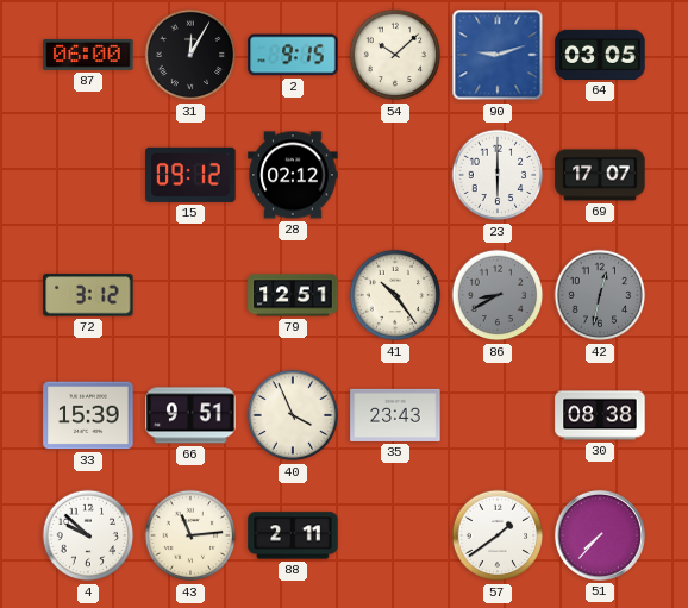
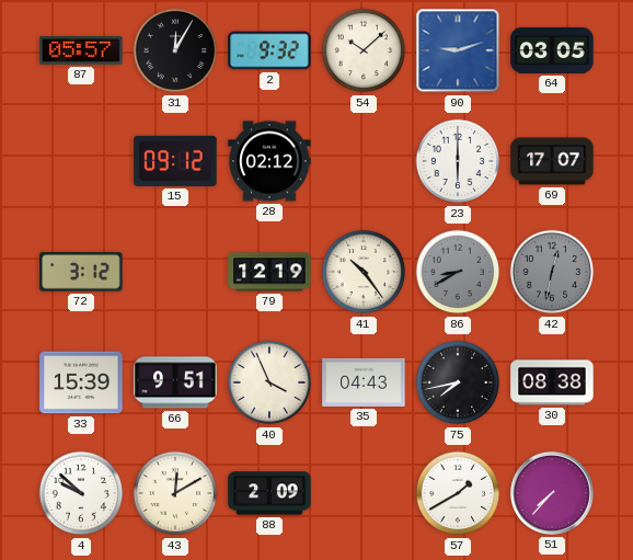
87: 06:00 -> 05:57 (81, 52)
2: 9:15 -> 9:32 (269, 50)
79: 12:51 -> 12:19 (269, 272)
35: 23:43 -> 04:43 (364, 382)
75: none -> 7:43 (458, 382)
43: 11:14 -> 12:10 (175, 493)
88: 2:11 -> 2:09 (269, 493)
57: 1:39 -> 1:40 (458, 493)
